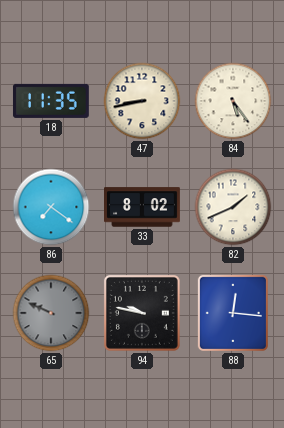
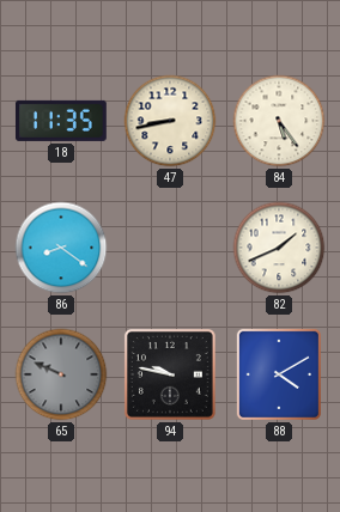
86: 7:21 -> 8:21 (61, 248)
33: 8:02 -> none (143, 207)
88: 12:16 -> 4:10 (279, 374)
